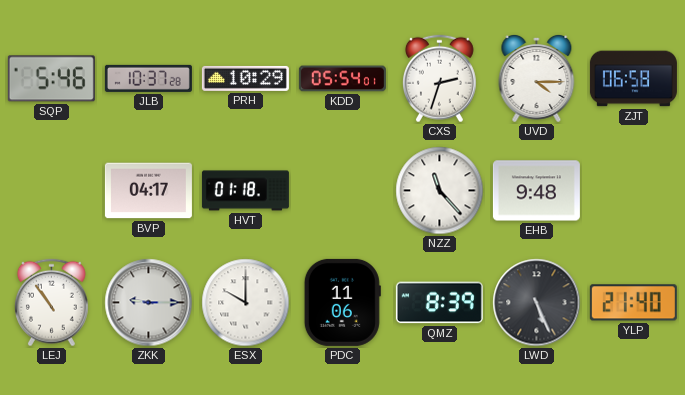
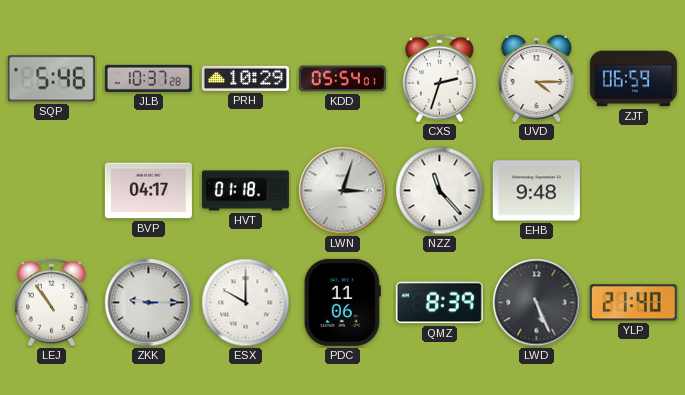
ZJT: 06:58 -> 06:59 (633, 79)
LWN: none -> 3:03 (343, 191)
